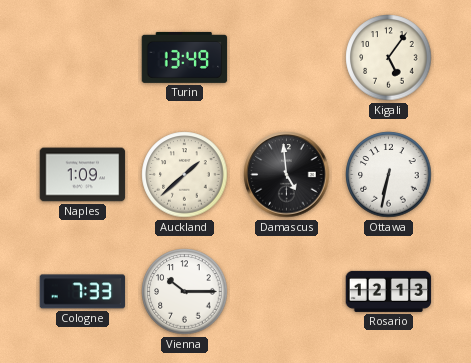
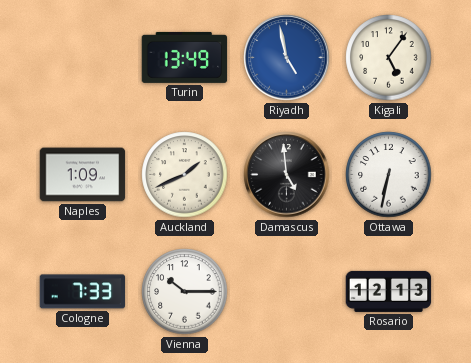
Riyadh: none -> 4:58 (287, 58)
Auckland: 1:38 -> 1:41 (185, 175)
